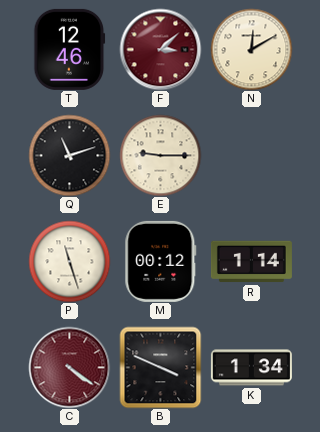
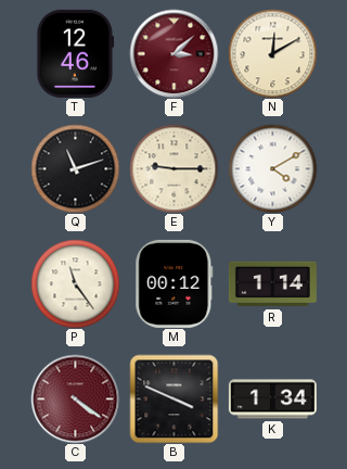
Y: none -> 4:10 (272, 168)
P: 11:27 -> 11:24 (75, 283)
